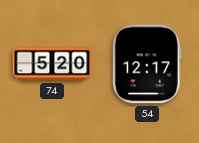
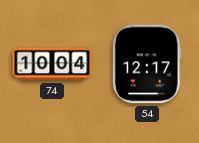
74: 5:20 -> 10:04 (52, 64)
